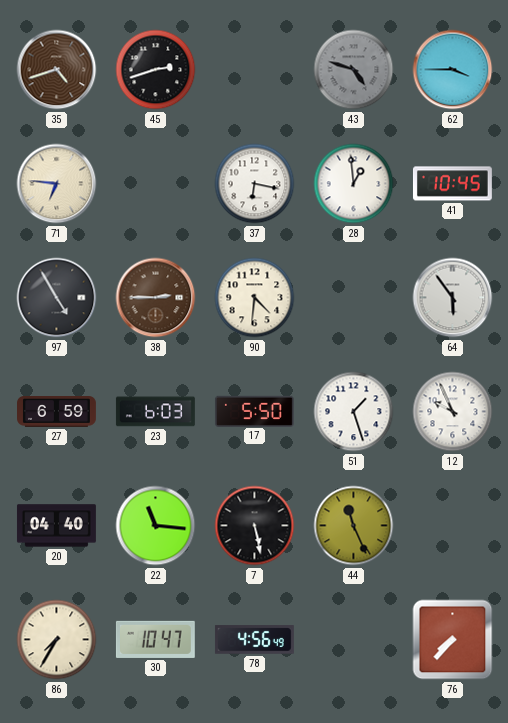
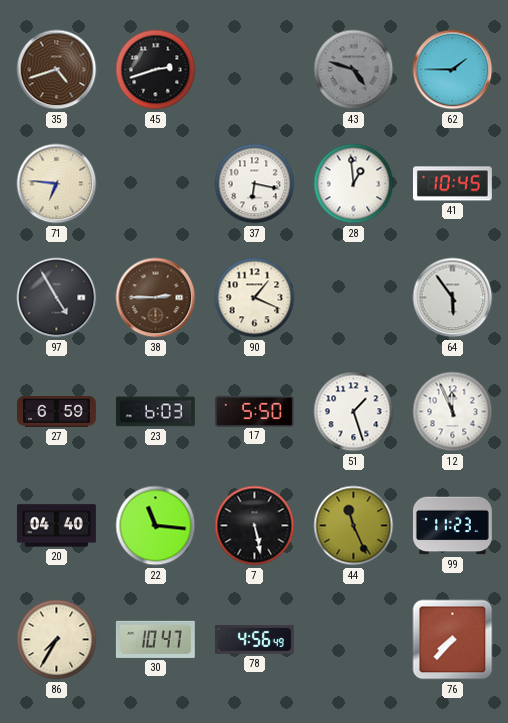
62: 3:45 -> 1:45 (453, 70)
90: 4:31 -> 1:19 (255, 298)
12: 9:56 -> 11:56 (453, 412)
99: none -> 11:23 (452, 526)
